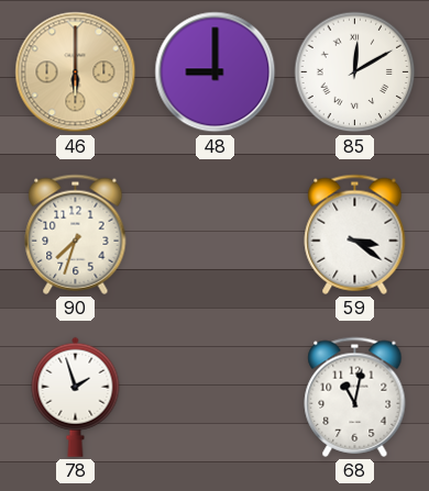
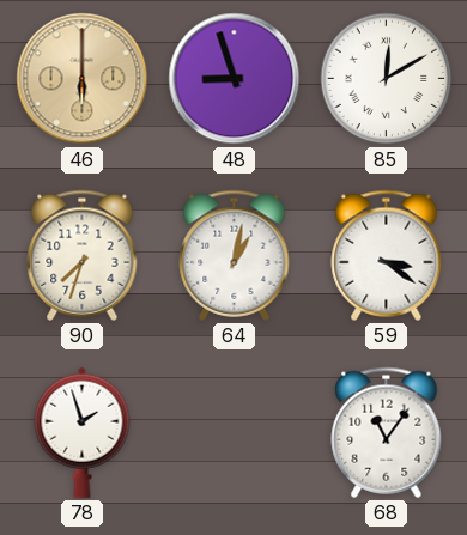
48: 9:00 -> 8:57 (235, 79)
64: none -> 1:02 (235, 255)
68: 11:02 -> 11:06 (387, 432)
